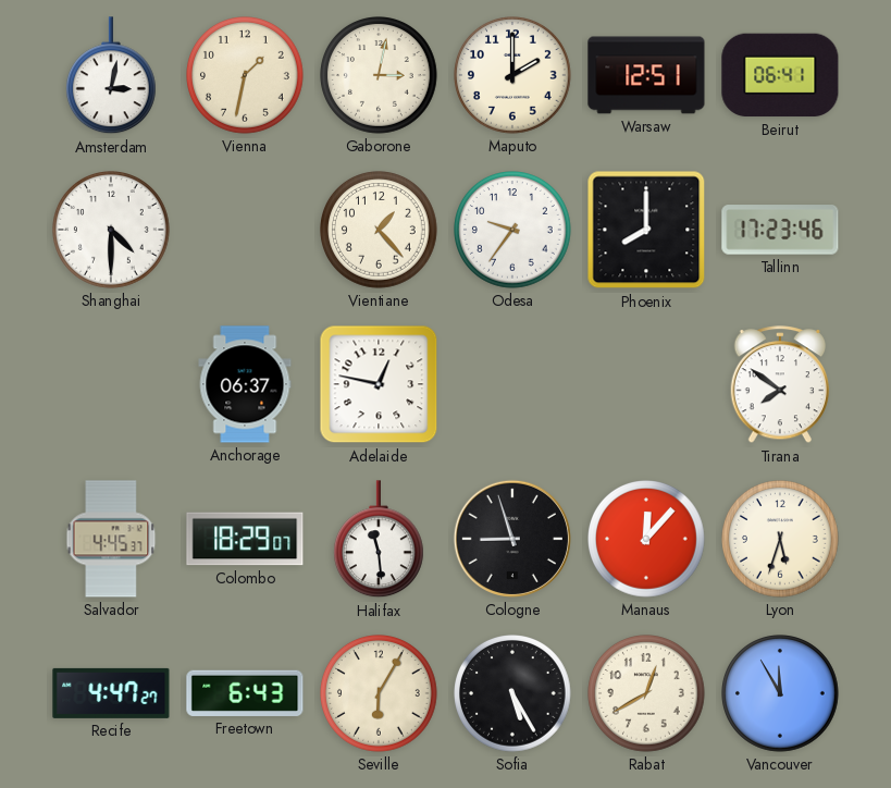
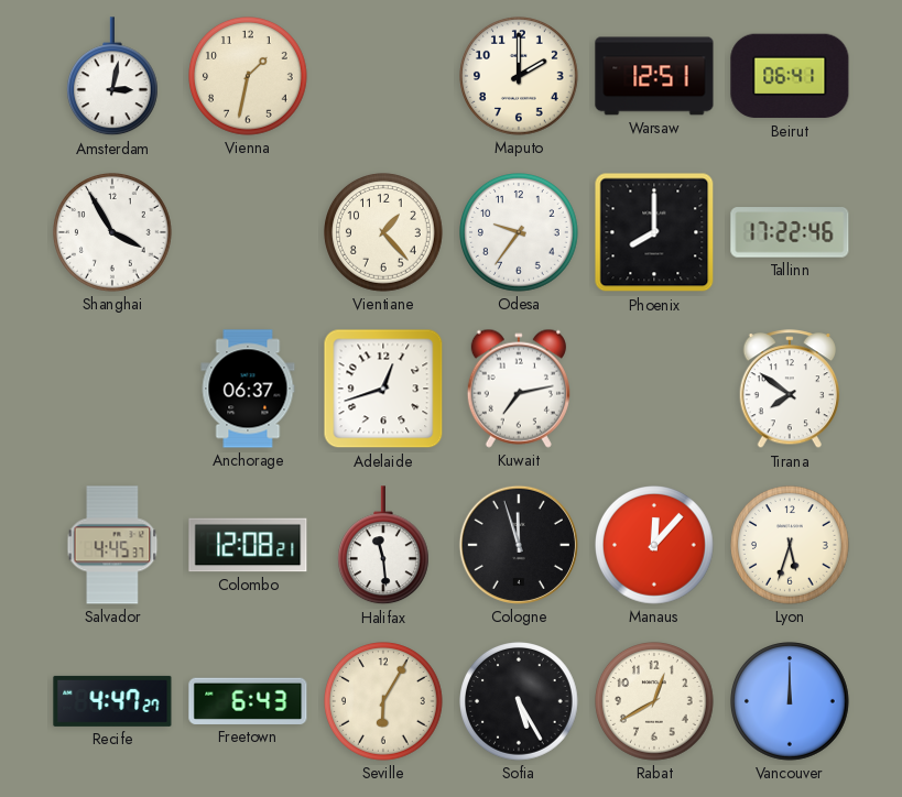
Gaborone: 3:02 -> none (380, 76)
Shanghai: 4:30 -> 3:55 (113, 233)
Tallinn: 17:23 -> 17:22 (790, 232)
Adelaide: 12:47 -> 12:42 (383, 389)
Kuwait: none -> 7:13 (519, 389)
Colombo: 18:29 -> 12:08 (248, 545)
Cologne: 8:57 -> 11:57 (519, 545)
Vancouver: 11:55 -> 12:00 (791, 702)
